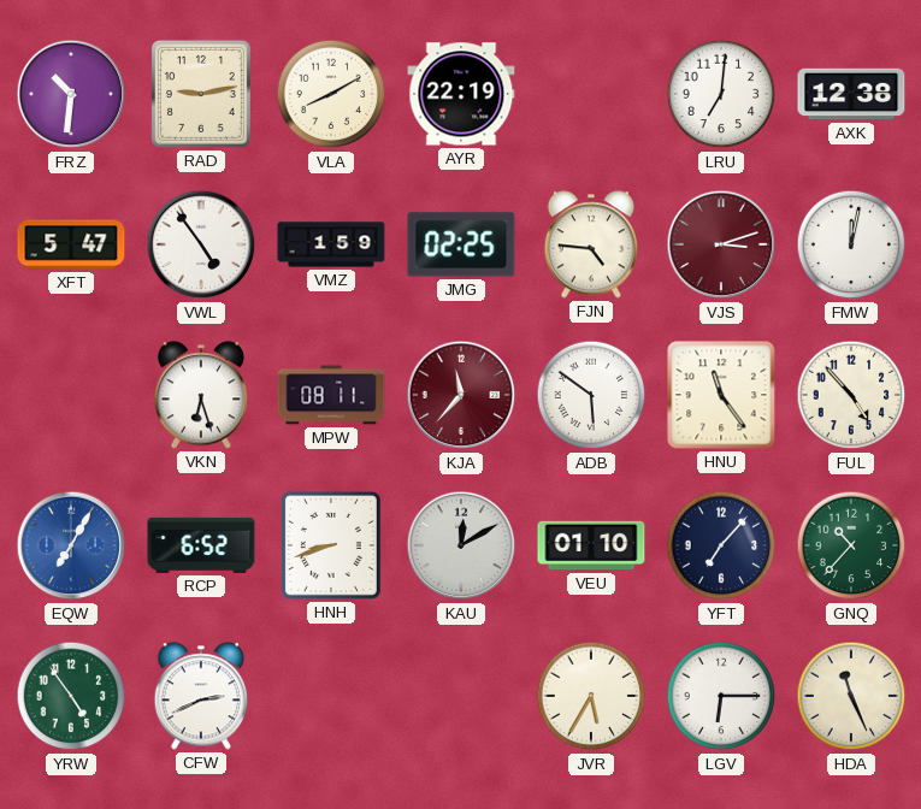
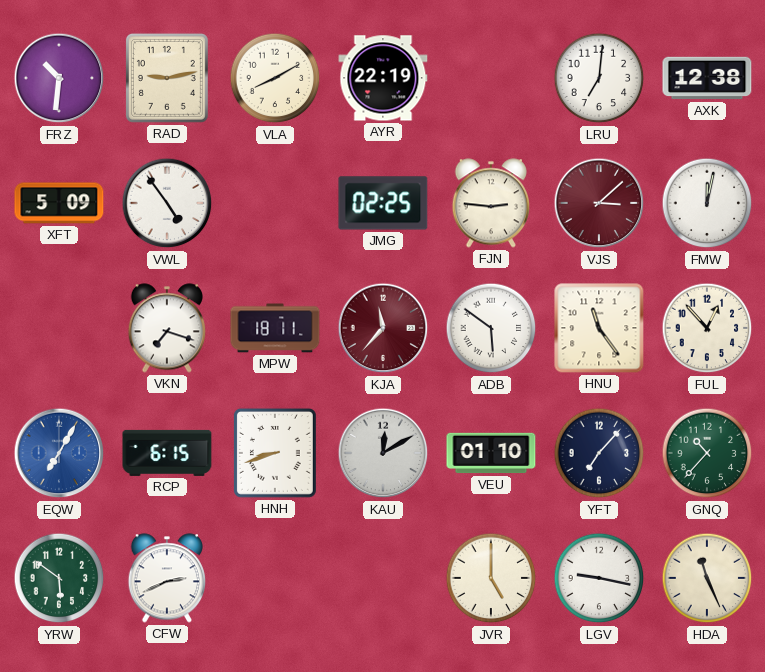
XFT: 5:47 -> 5:09 (59, 203)
VMZ: 1:59 -> none (331, 244)
FJN: 4:46 -> 2:46 (490, 203)
VJS: 3:12 -> 3:08 (599, 203)
VKN: 6:27 -> 7:18 (166, 328)
MPW: 08:11 -> 18:11 (275, 328)
FUL: 4:53 -> 12:53 (707, 328)
RCP: 6:52 -> 6:15 (167, 453)
YRW: 4:54 -> 5:51 (59, 578)
JVR: 5:35 -> 5:00 (491, 578)
LGV: 6:15 -> 9:17 (599, 578)
